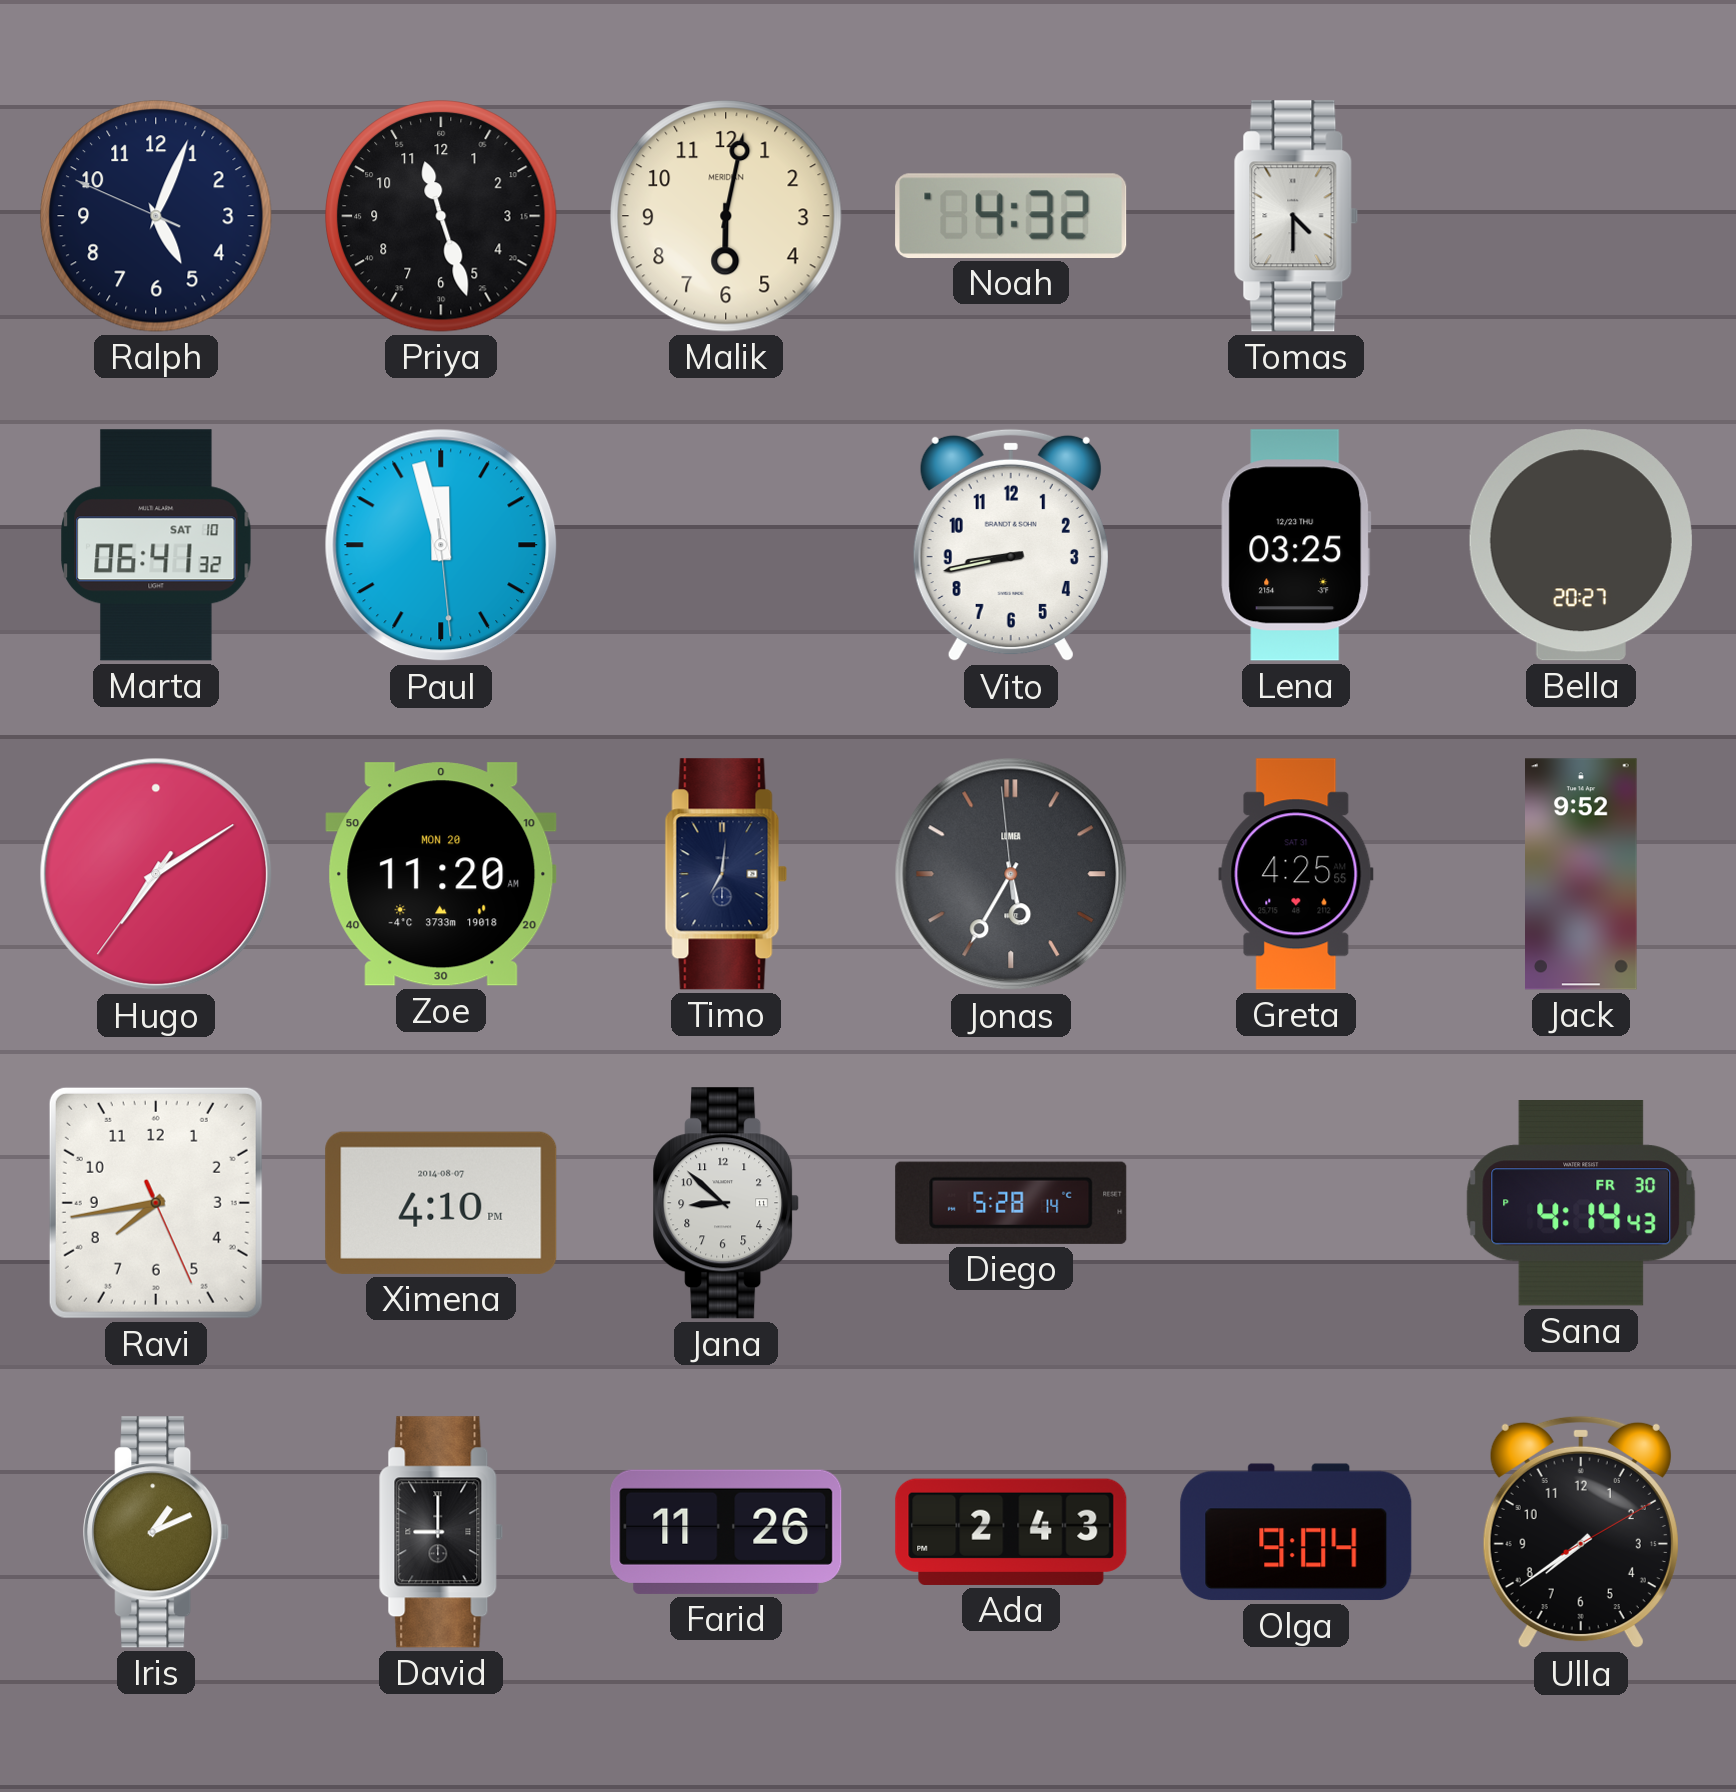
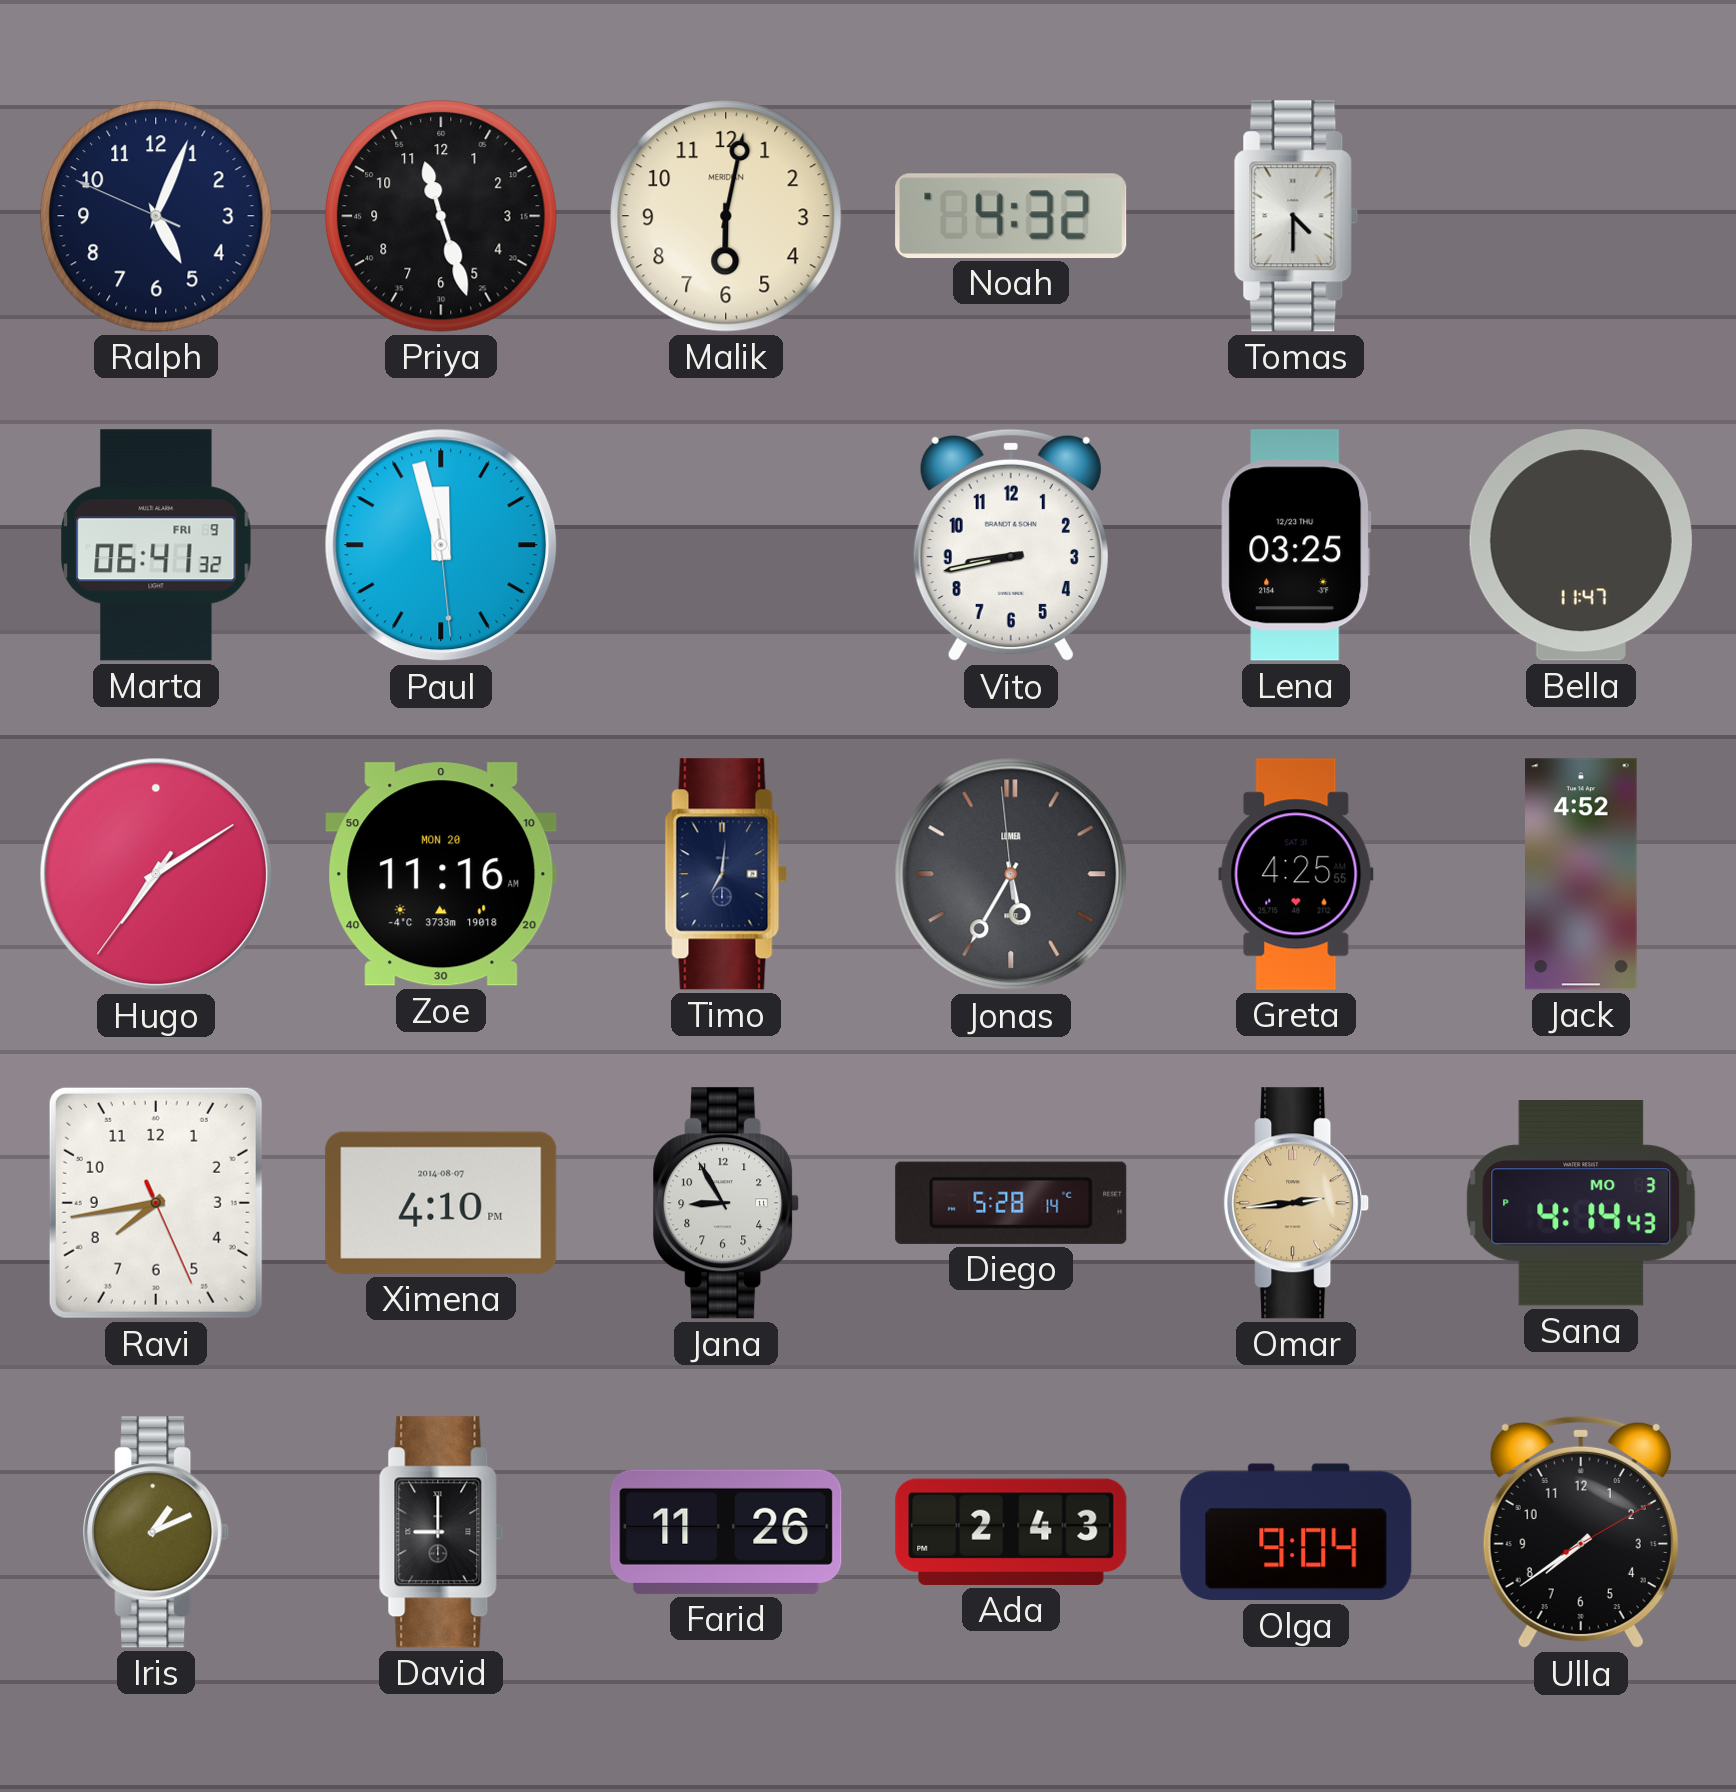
Marta date: SAT 10 -> FRI 9 (156, 545)
Bella: 20:27 -> 11:47 (1581, 545)
Zoe: 11:20 -> 11:16 (441, 874)
Jack: 9:52 -> 4:52 (1582, 874)
Jana: 8:52 -> 8:55 (727, 1203)
Omar: none -> 2:44 (1297, 1203)
Sana date: FR 30 -> MO 3 (1581, 1203)
